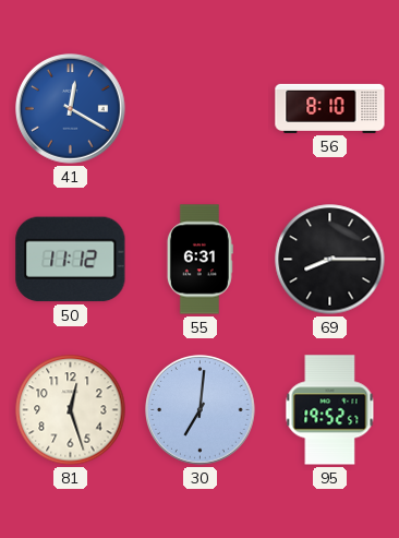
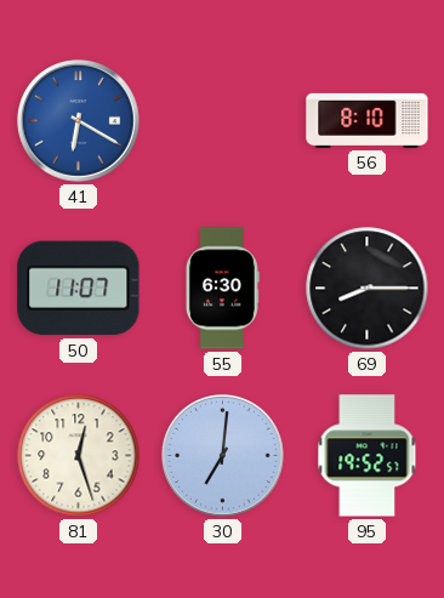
41: 12:20 -> 6:20 (79, 121)
50: 11:12 -> 11:07 (79, 289)
55: 6:31 -> 6:30 (222, 289)
